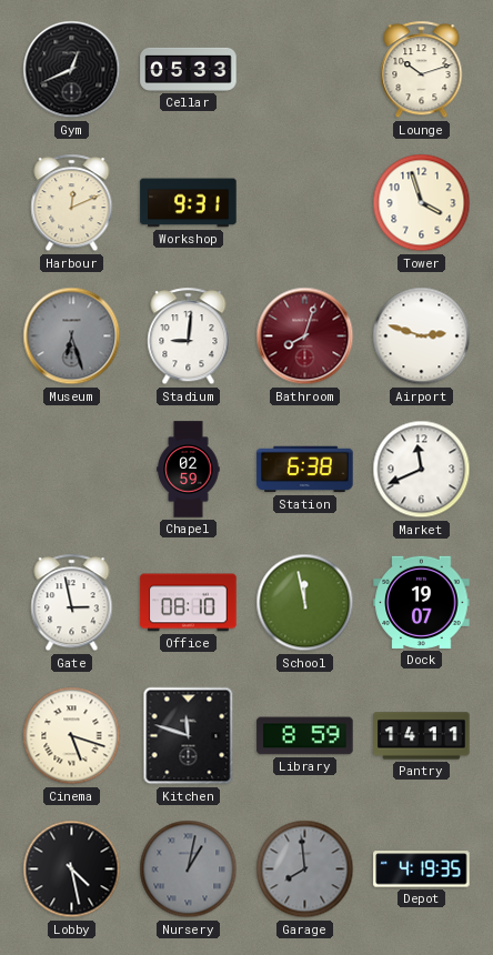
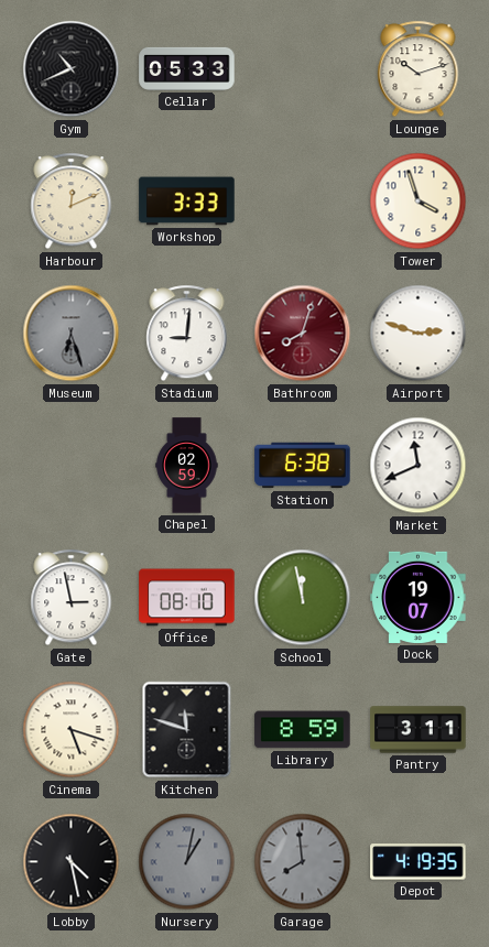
Gym: 12:41 -> 10:41 (72, 69)
Workshop: 9:31 -> 3:33 (187, 202)
Pantry: 14:11 -> 3:11 (419, 730)
